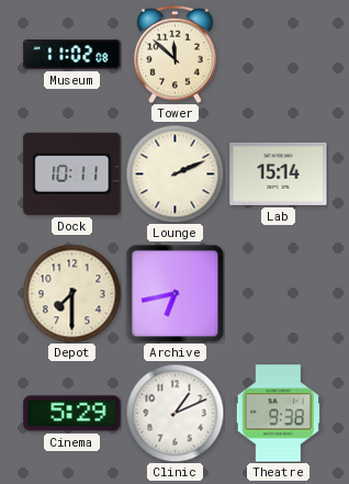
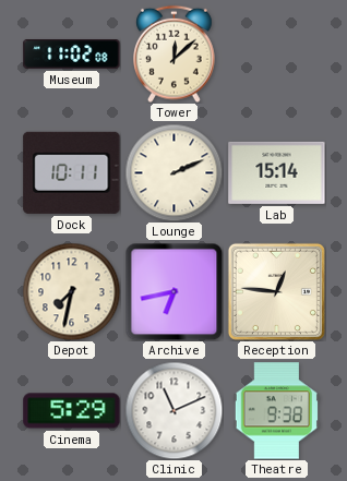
Tower: 11:52 -> 12:08 (175, 53)
Depot: 7:30 -> 7:32 (71, 291)
Reception: none -> 12:46 (276, 291)
Clinic: 1:11 -> 11:11 (174, 410)
